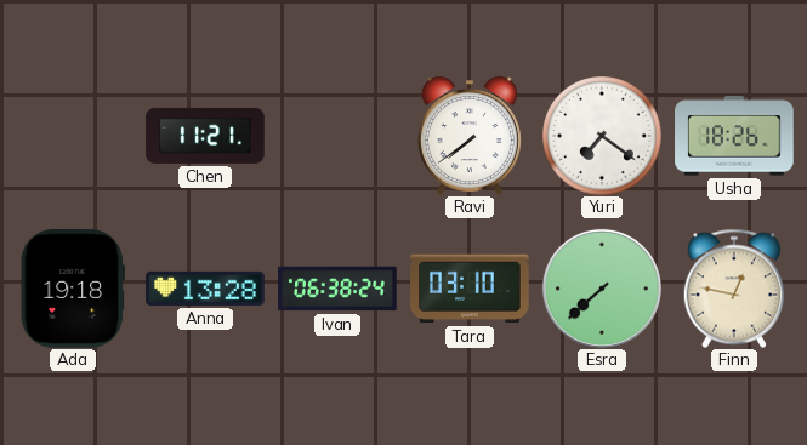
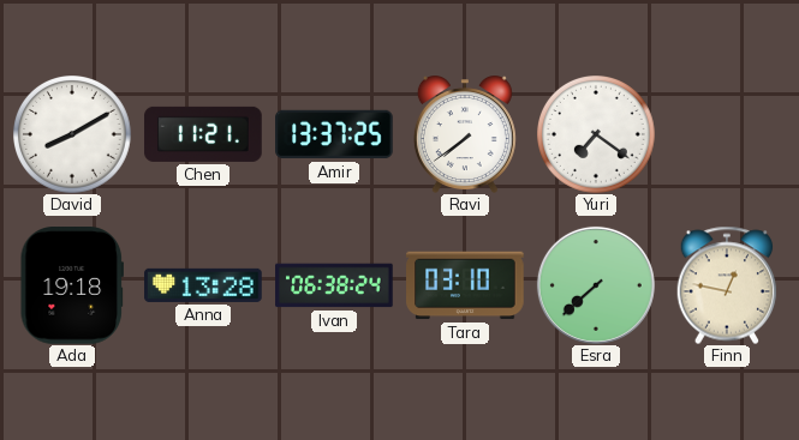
David: none -> 8:10 (73, 135)
Amir: none -> 13:37 (334, 134)
Usha: 18:26 -> none (734, 136)
